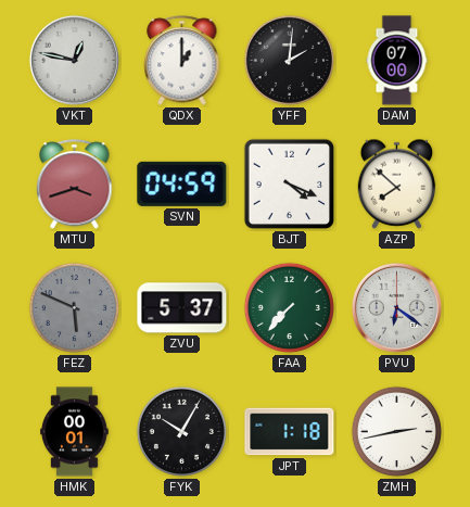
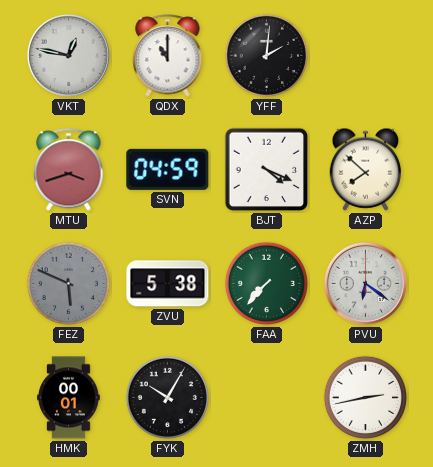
QDX: 1:00 -> 11:00 (168, 56)
DAM: 07:00 -> none (397, 61)
ZVU: 5:37 -> 5:38 (168, 284)
JPT: 1:18 -> none (290, 432)
